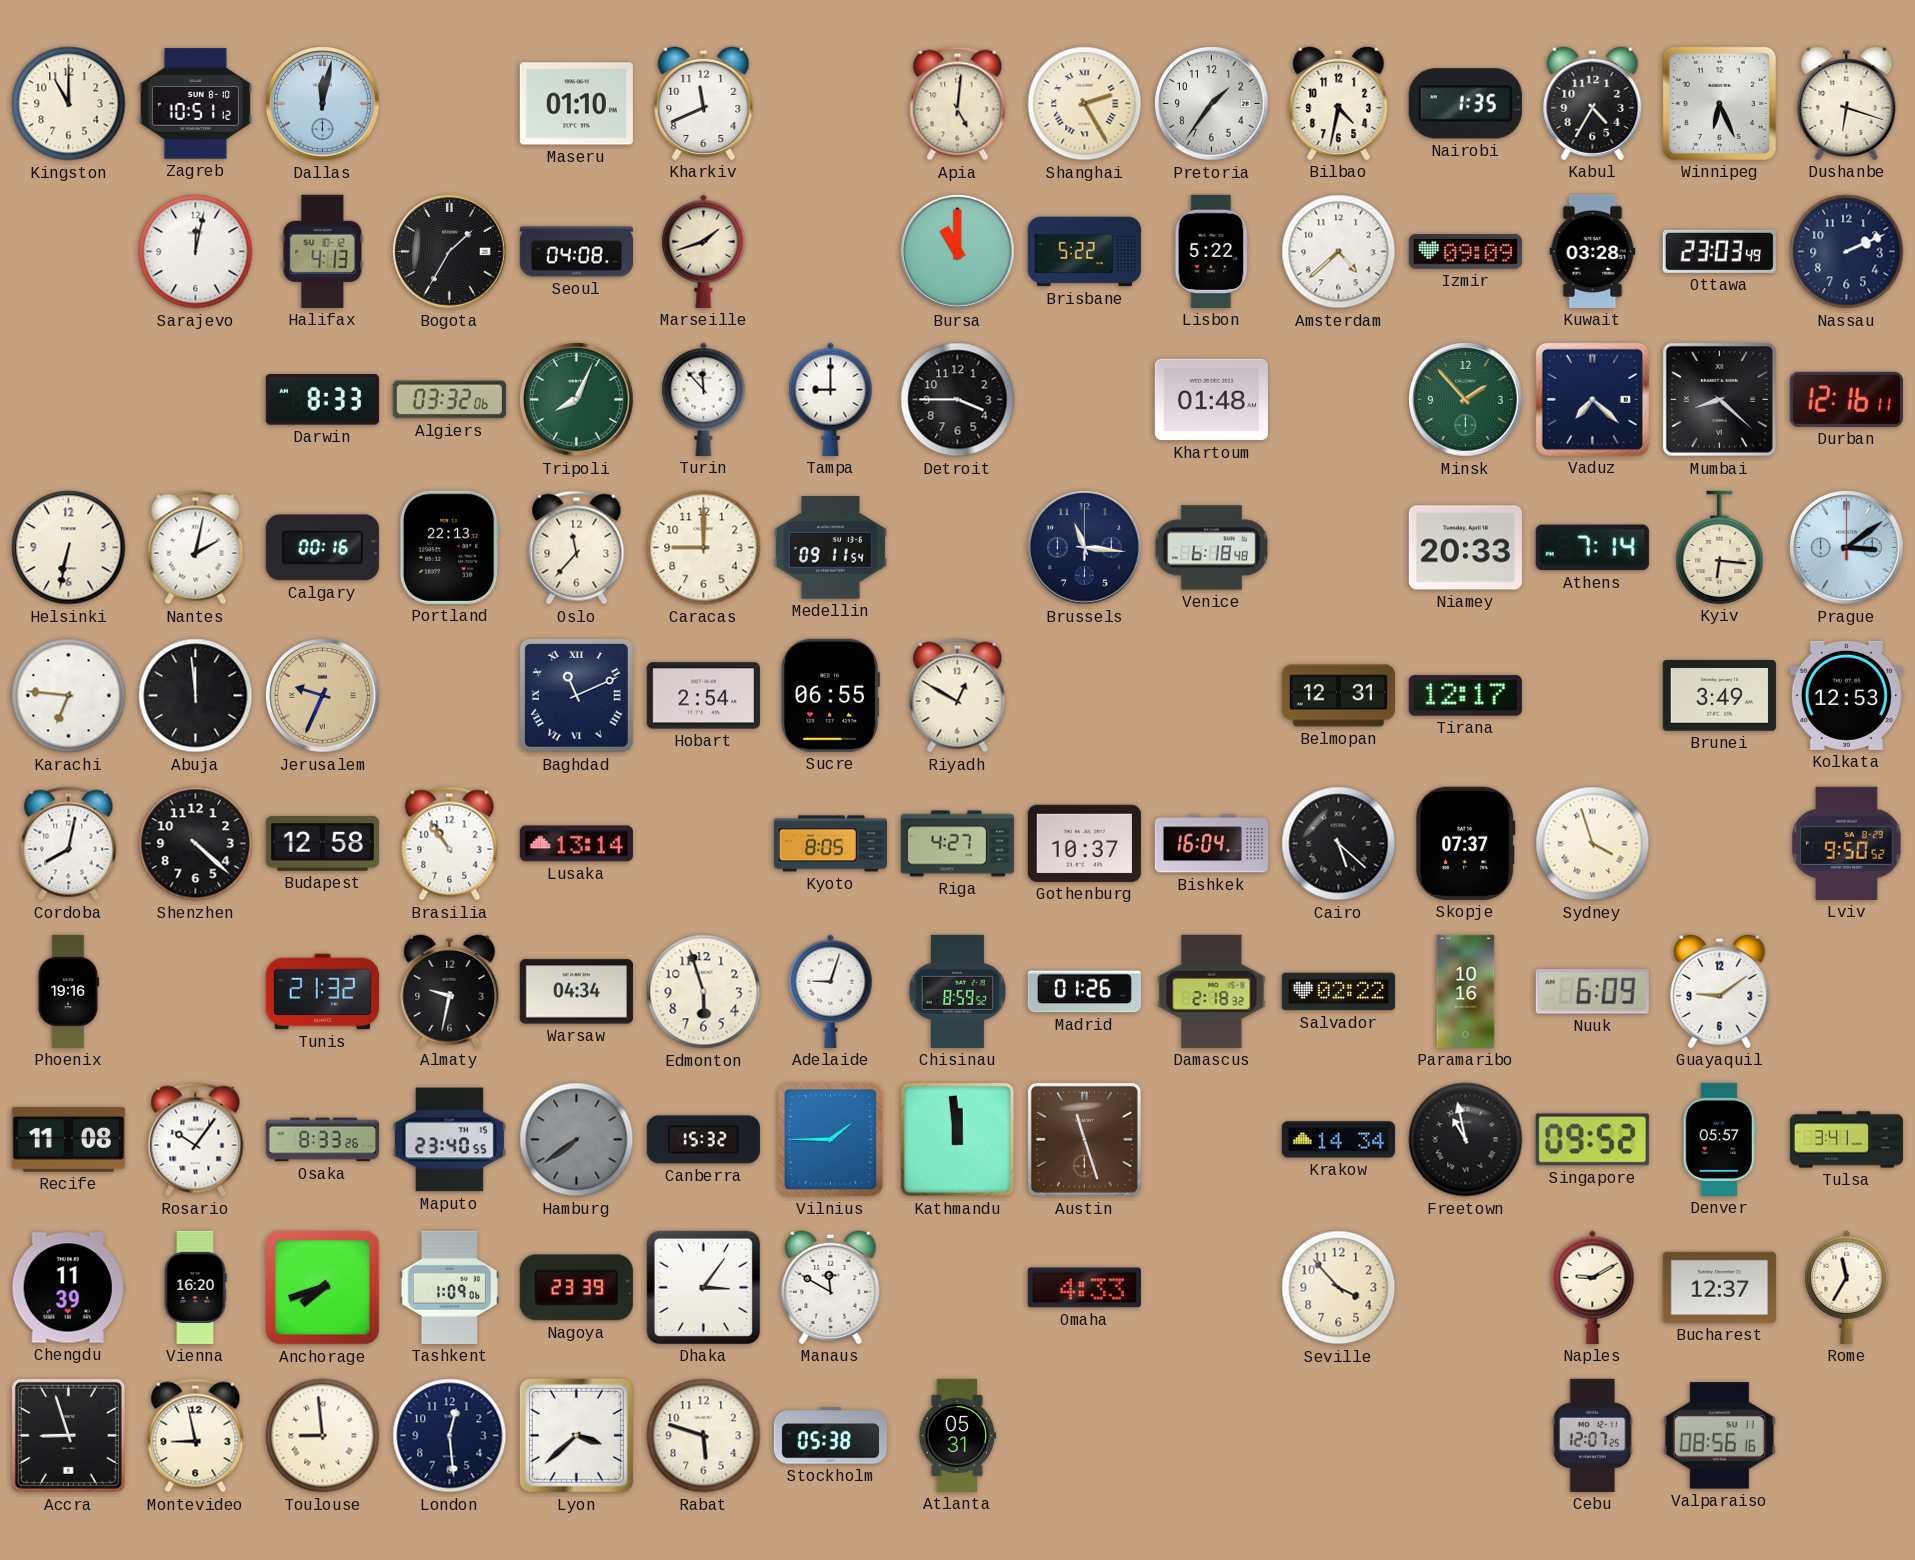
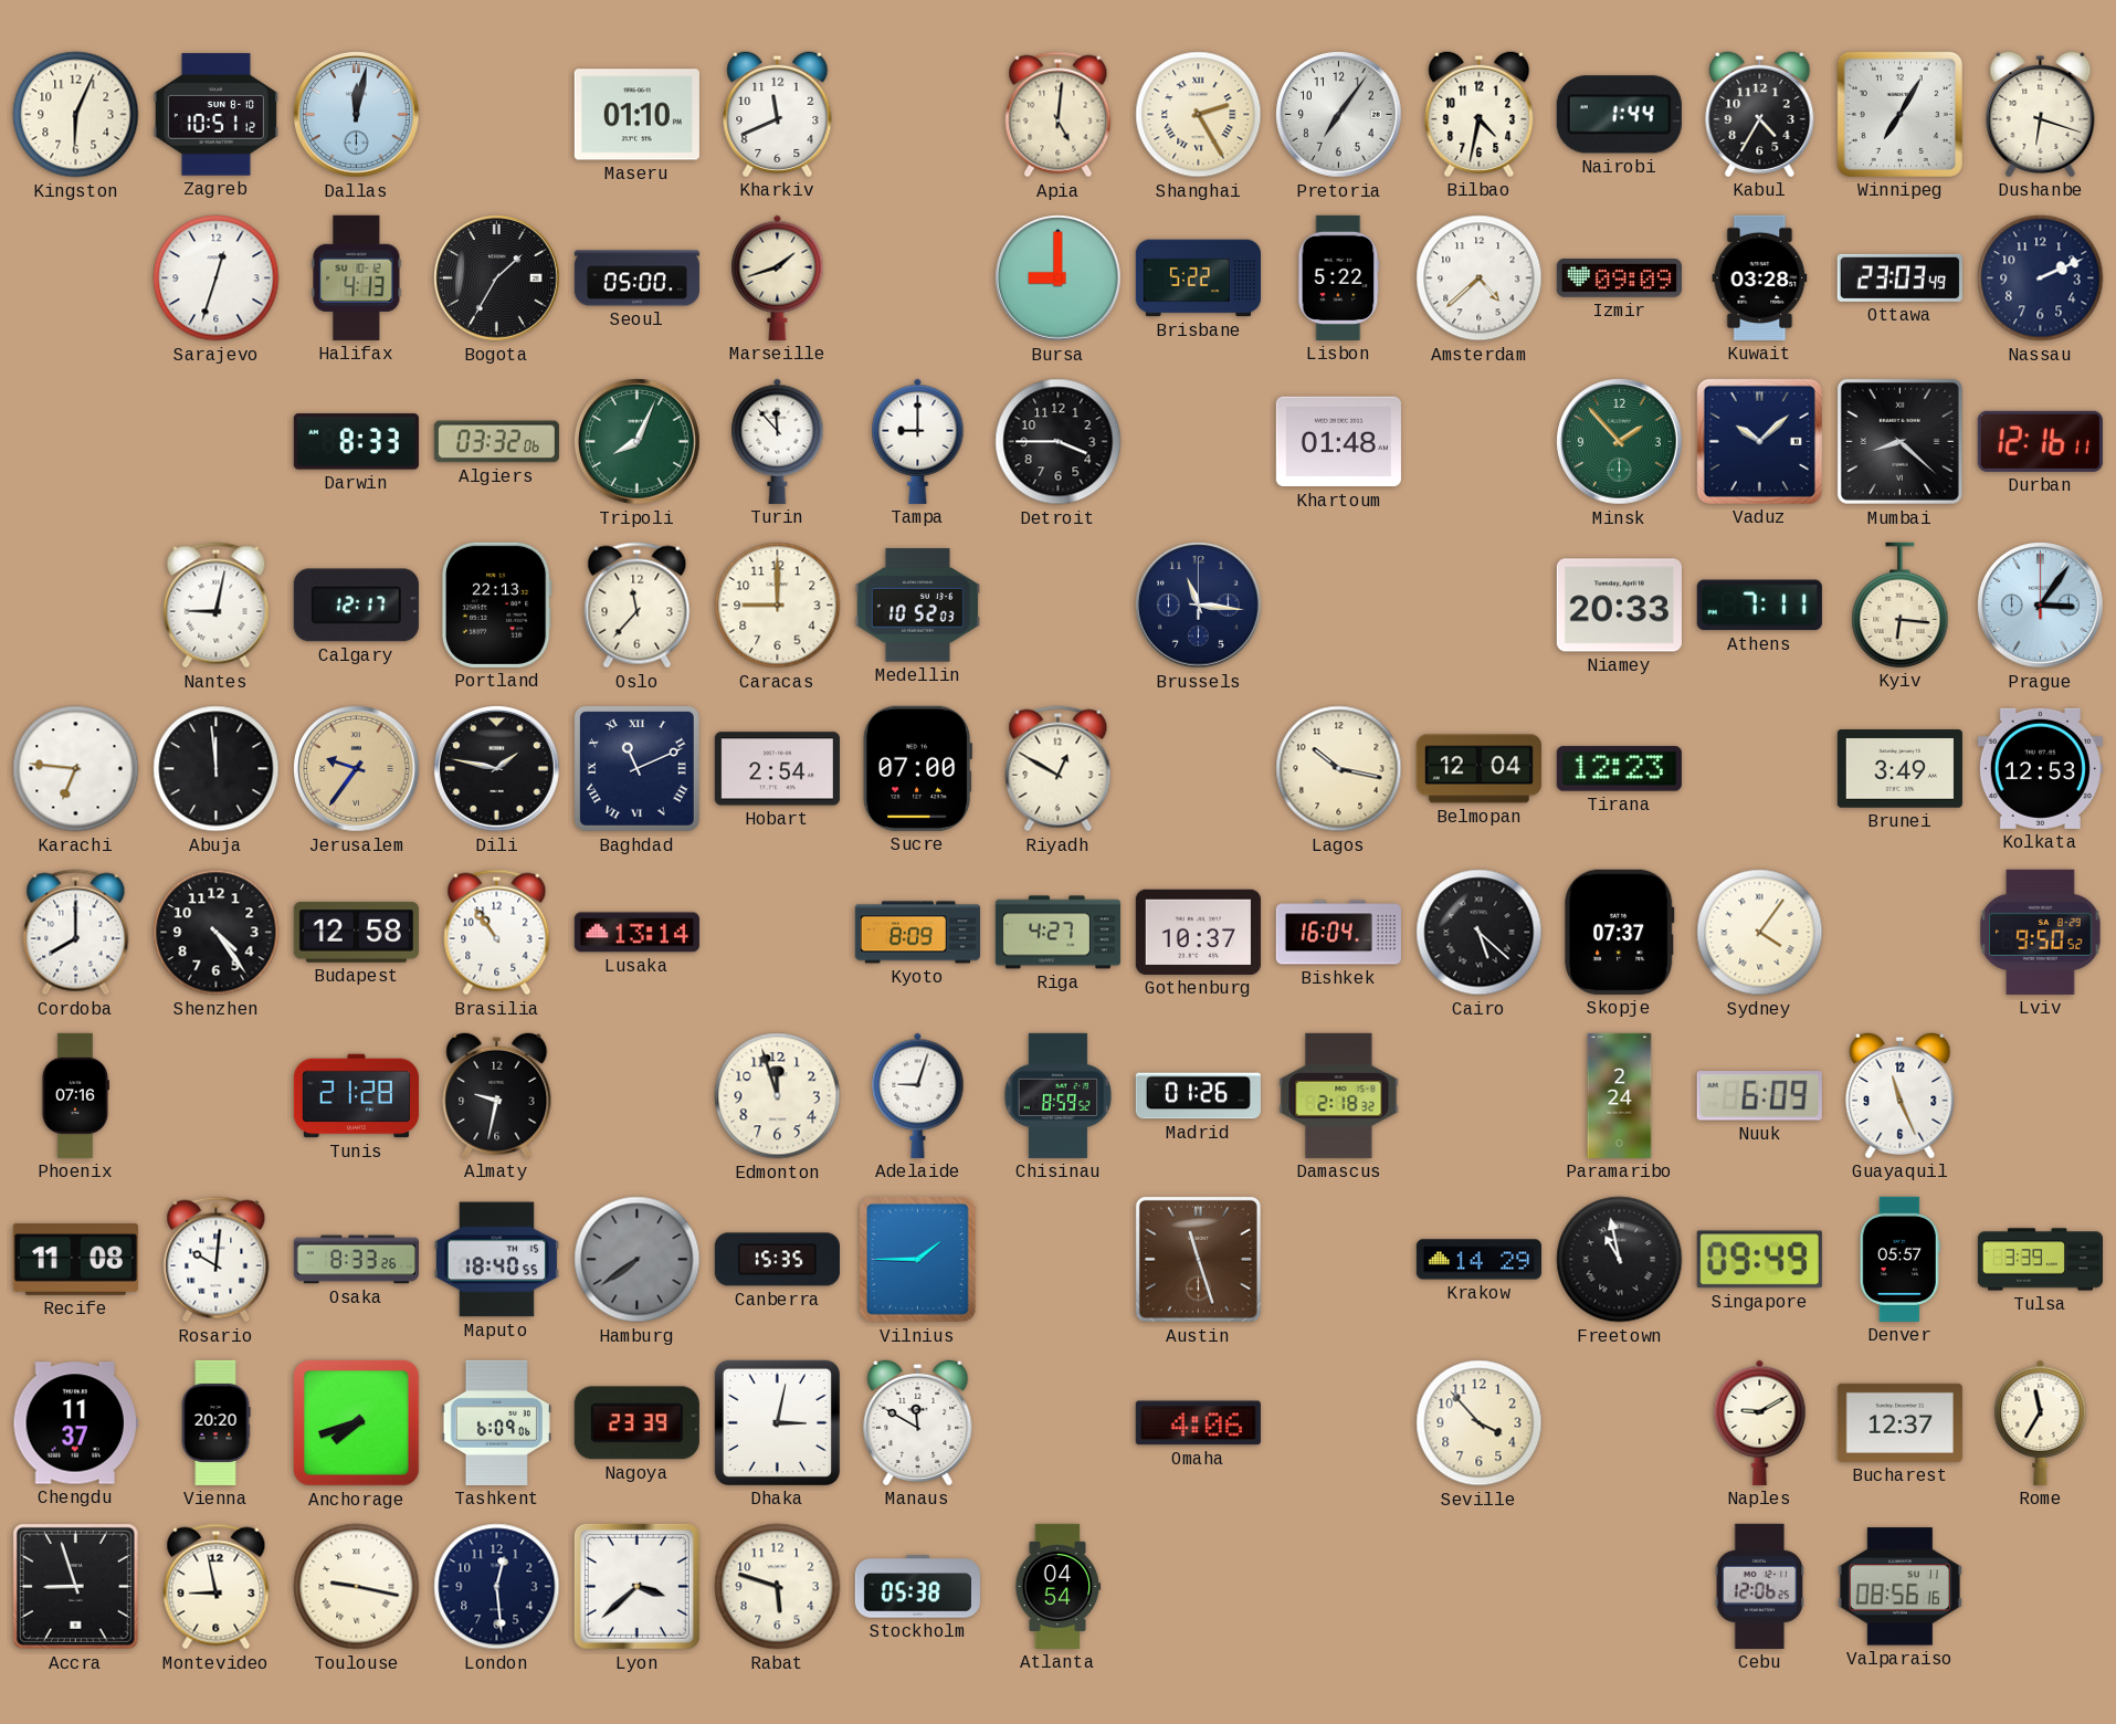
Kingston: 11:00 -> 6:04 (76, 115)
Pretoria: 1:36 -> 7:06 (1339, 115)
Nairobi: 1:35 -> 1:44 (1619, 115)
Winnipeg: 6:26 -> 7:05 (1899, 114)
Sarajevo: 12:02 -> 12:33 (217, 278)
Seoul: 04:08 -> 05:00 (636, 278)
Bursa: 11:00 -> 9:00 (1059, 278)
Vaduz: 7:22 -> 10:08 (1759, 441)
Helsinki: 6:32 -> none (69, 548)
Nantes: 2:02 -> 9:02 (217, 606)
Calgary: 00:16 -> 12:17 (356, 606)
Medellin: 09:11 -> 10:52 (917, 606)
Venice: 6:18 -> none (1211, 548)
Athens: 7:14 -> 7:11 (1759, 606)
Prague: 3:09 -> 3:06 (2041, 606)
Jerusalem: 9:34 -> 9:36 (357, 769)
Dili: none -> 1:47 (497, 769)
Sucre: 06:55 -> 07:00 (917, 768)
Lagos: none -> 10:17 (1339, 769)
Belmopan: 12:31 -> 12:04 (1478, 769)
Tirana: 12:17 -> 12:23 (1619, 769)
Cordoba: 8:02 -> 8:00 (76, 933)
Shenzhen: 4:22 -> 4:24 (217, 933)
Kyoto: 8:05 -> 8:09 (917, 933)
Sydney: 3:57 -> 4:06 (1760, 933)
Phoenix: 19:16 -> 07:16 (75, 1095)
Tunis: 21:32 -> 21:28 (356, 1096)
Warsaw: 04:34 -> none (576, 992)
Edmonton: 5:57 -> 11:57 (778, 1096)
Salvador: 02:22 -> none (1338, 992)
Paramaribo: 10:16 -> 2:24 (1620, 1095)
Guayaquil: 9:09 -> 11:26 (1901, 1095)
Rosario: 10:06 -> 10:01 (217, 1260)
Maputo: 23:40 -> 18:40 (496, 1260)
Canberra: 15:32 -> 15:35 (777, 1260)
Kathmandu: 11:59 -> none (957, 1139)
Krakow: 14:34 -> 14:29 (1478, 1260)
Singapore: 09:52 -> 09:49 (1759, 1260)
Tulsa: 3:41 -> 3:39 (2040, 1260)
Chengdu: 11:39 -> 11:37 (75, 1423)
Vienna: 16:20 -> 20:20 (215, 1422)
Tashkent: 1:09 -> 6:09 (496, 1422)
Dhaka: 3:06 -> 3:02 (777, 1422)
Omaha: 4:33 -> 4:06 (1198, 1423)
Toulouse: 8:59 -> 9:17 (357, 1587)
Atlanta: 05:31 -> 04:54 (1057, 1586)
Cebu: 12:07 -> 12:06 (1760, 1586)
